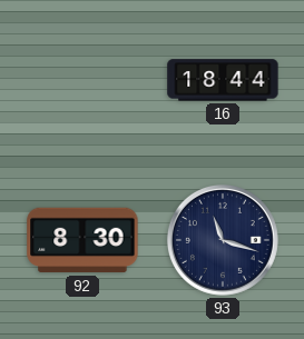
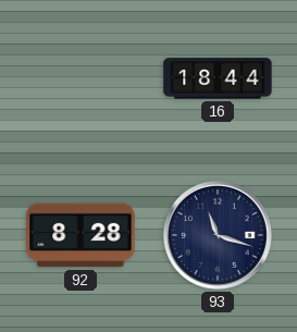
92: 8:30 -> 8:28 (81, 235)
